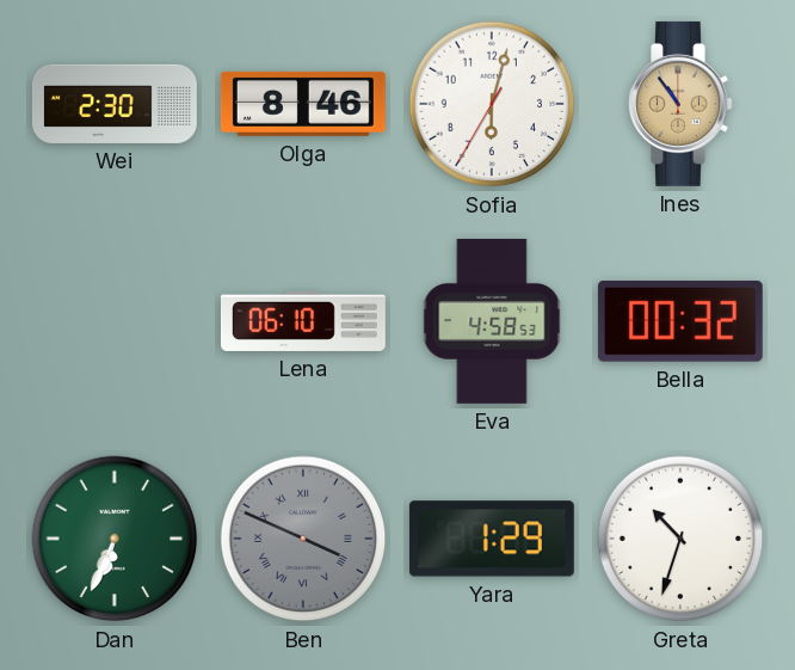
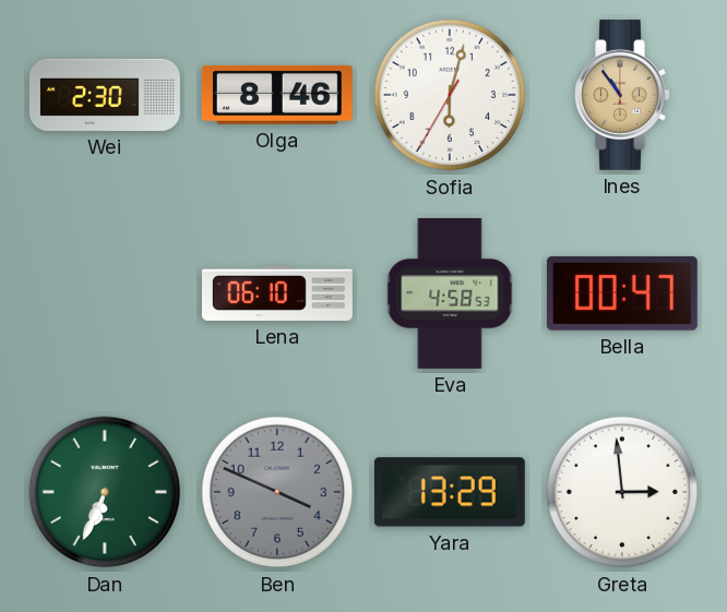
Bella: 00:32 -> 00:47 (622, 293)
Ben numerals: Roman -> Arabic (277, 492)
Yara: 1:29 -> 13:29 (450, 492)
Greta: 10:33 -> 2:59 (622, 492)
